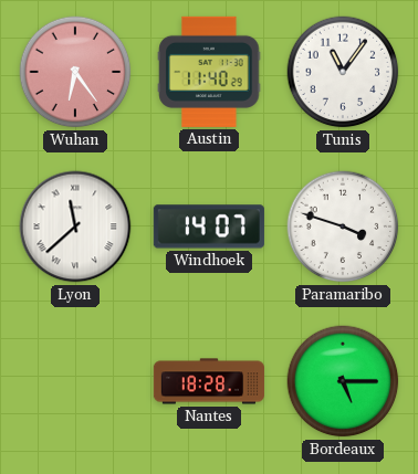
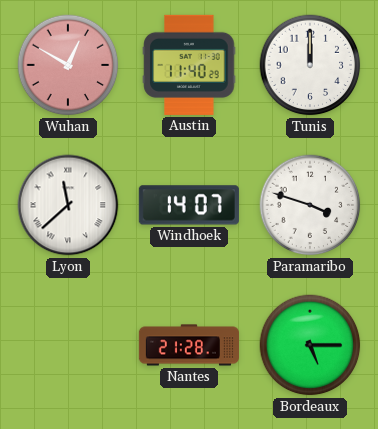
Wuhan: 6:24 -> 12:50 (68, 65)
Tunis: 11:06 -> 12:00 (310, 65)
Nantes: 18:28 -> 21:28 (189, 345)
